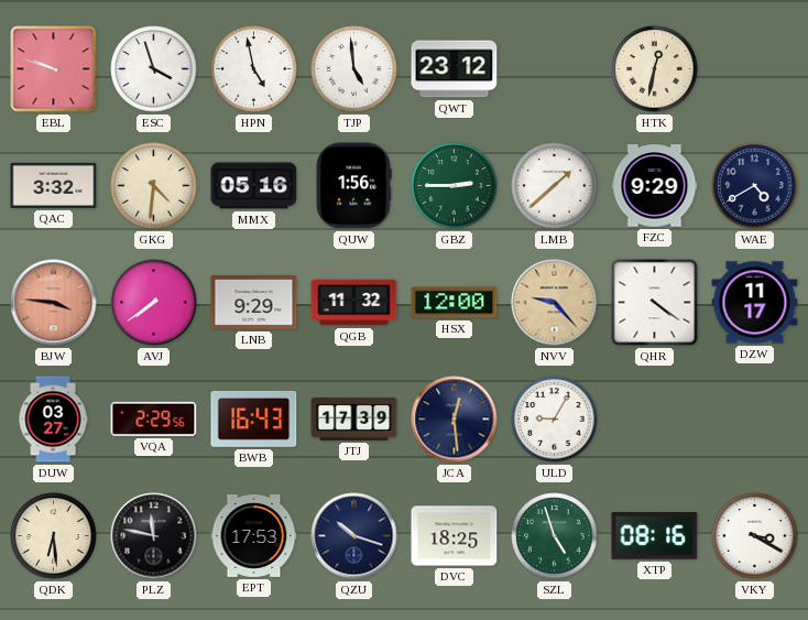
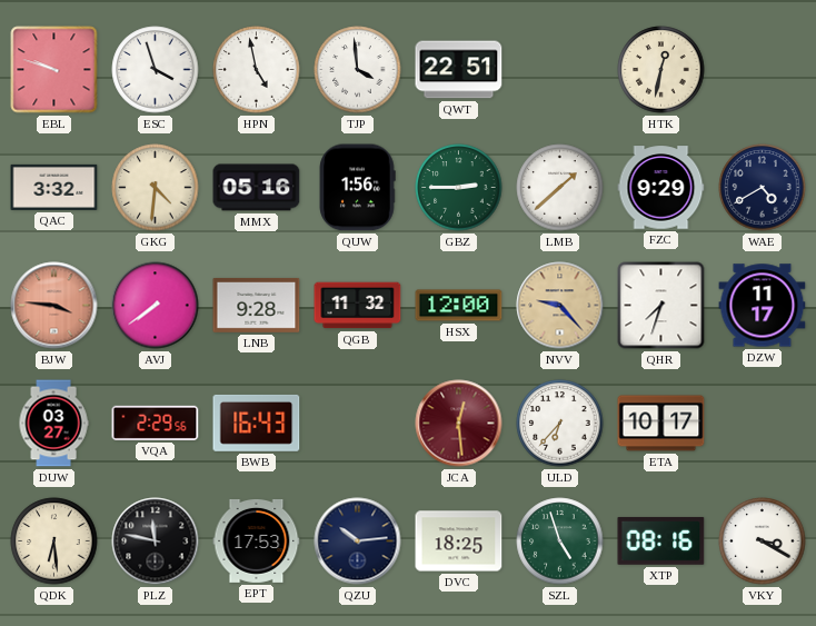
TJP: 4:59 -> 3:59 (358, 70)
QWT: 23:12 -> 22:51 (459, 70)
LNB: 9:29 -> 9:28 (257, 305)
QHR: 4:21 -> 7:33 (661, 306)
JTJ: 17:39 -> none (354, 418)
JCA dial: navy -> burgundy (459, 424)
ULD: 9:05 -> 6:37 (560, 424)
ETA: none -> 10:17 (661, 424)
QZU: 10:18 -> 10:14 (358, 541)
